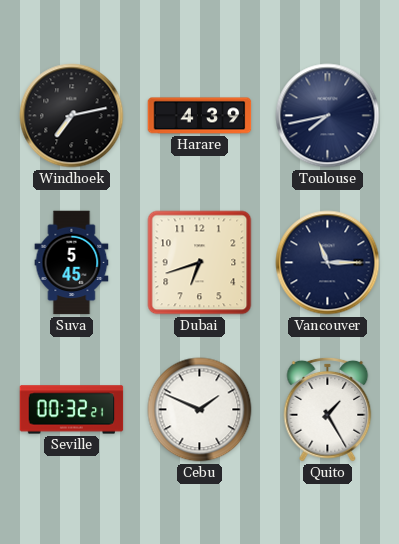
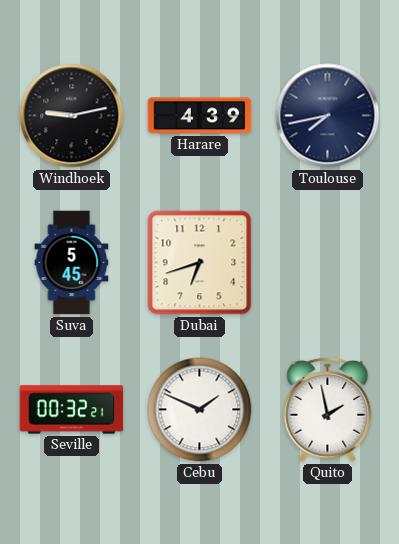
Windhoek: 7:13 -> 9:13 (72, 116)
Vancouver: 11:15 -> none (328, 263)
Quito: 1:25 -> 1:58 (328, 409)
